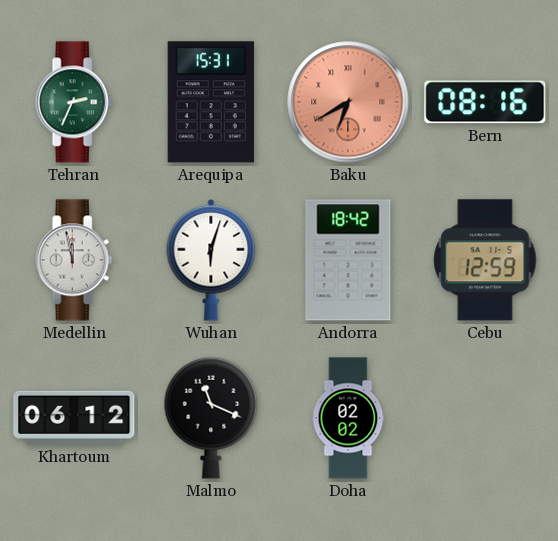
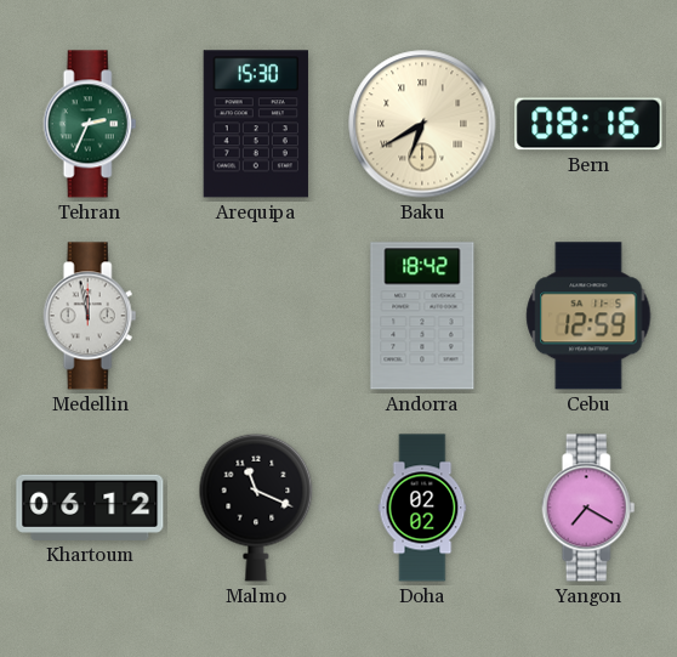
Arequipa: 15:31 -> 15:30 (256, 124)
Baku dial: salmon -> cream (422, 124)
Wuhan: 6:03 -> none (211, 260)
Yangon: none -> 7:20 (588, 508)
